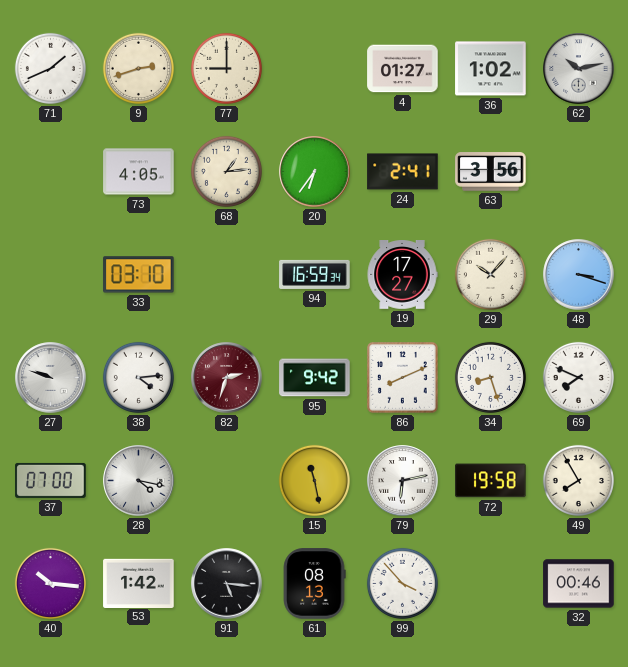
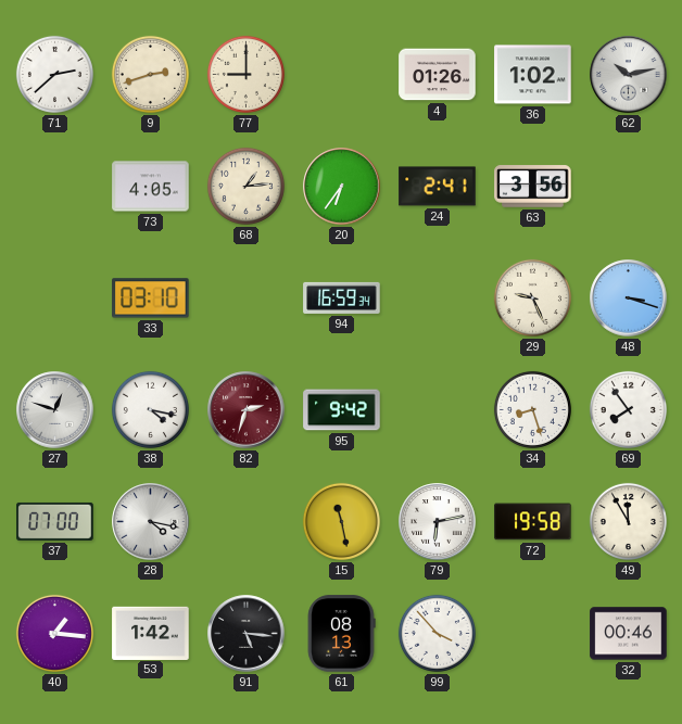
71: 1:41 -> 2:38 (54, 74)
4: 01:27 -> 01:26 (438, 75)
19: 17:27 -> none (402, 275)
29: 10:07 -> 9:26 (532, 297)
27: 9:48 -> 12:48 (55, 410)
38: 4:14 -> 4:17 (150, 409)
86: 8:11 -> none (403, 378)
69: 7:49 -> 7:54 (628, 409)
49: 7:55 -> 11:55 (628, 521)
40: 10:16 -> 1:16 (54, 633)
